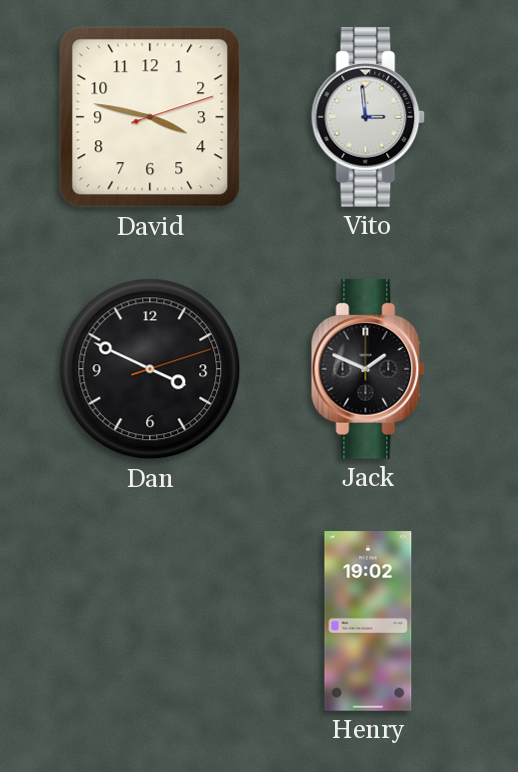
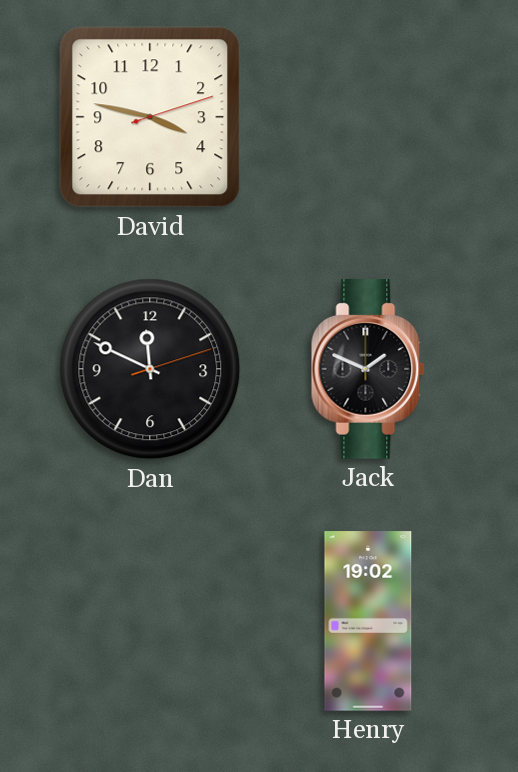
Vito: 2:59 -> none (368, 117)
Dan: 3:49 -> 11:49 (150, 369)
